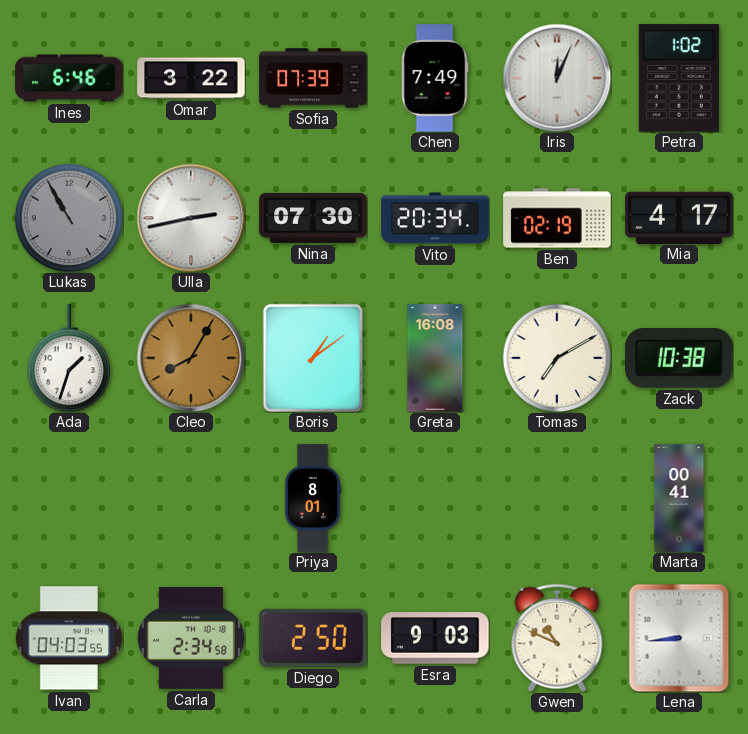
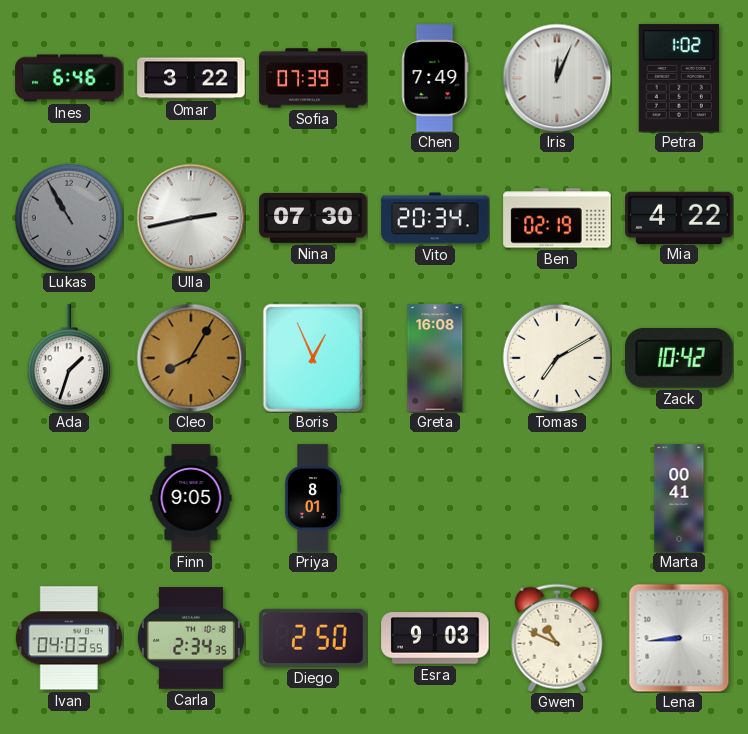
Mia: 4:17 -> 4:22 (679, 217)
Boris: 1:09 -> 12:56 (312, 357)
Zack: 10:38 -> 10:42 (679, 359)
Finn: none -> 9:05 (191, 498)
Carla: 2:34:58 -> 2:34:35 (191, 638)
